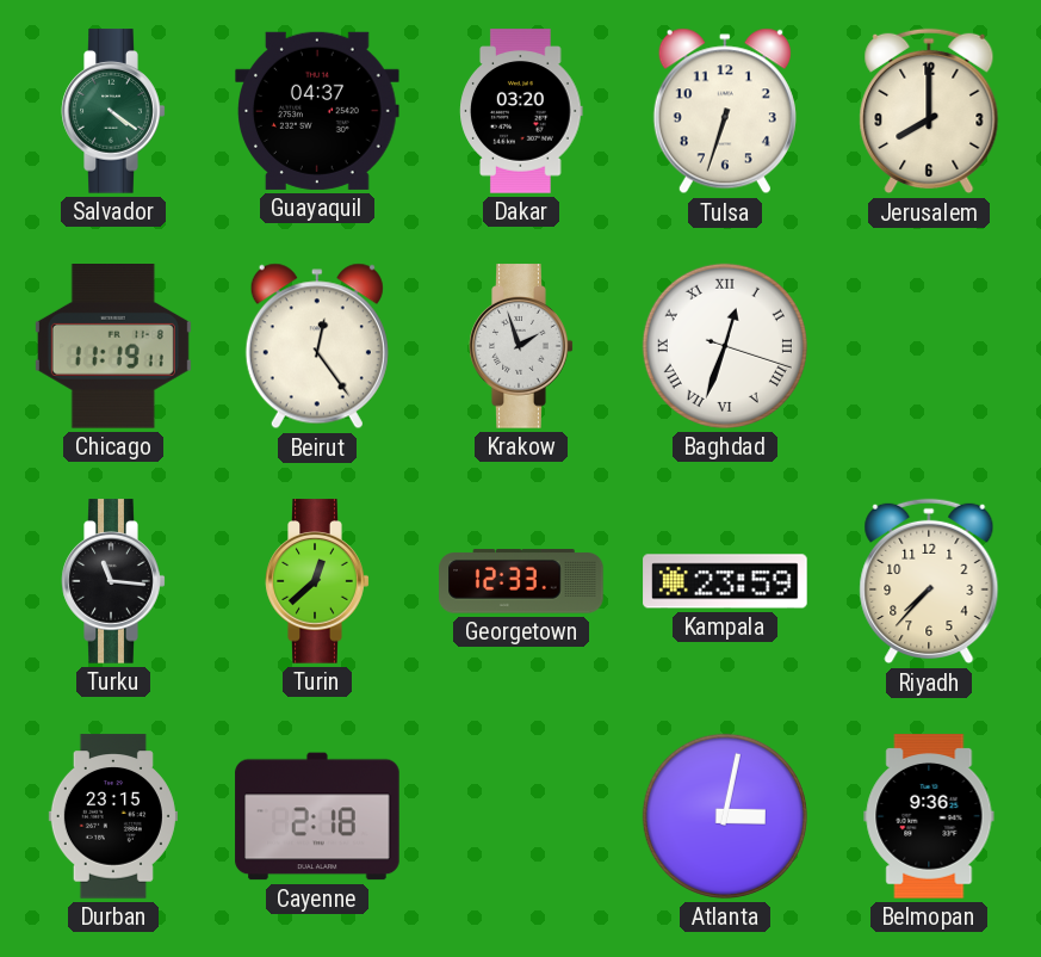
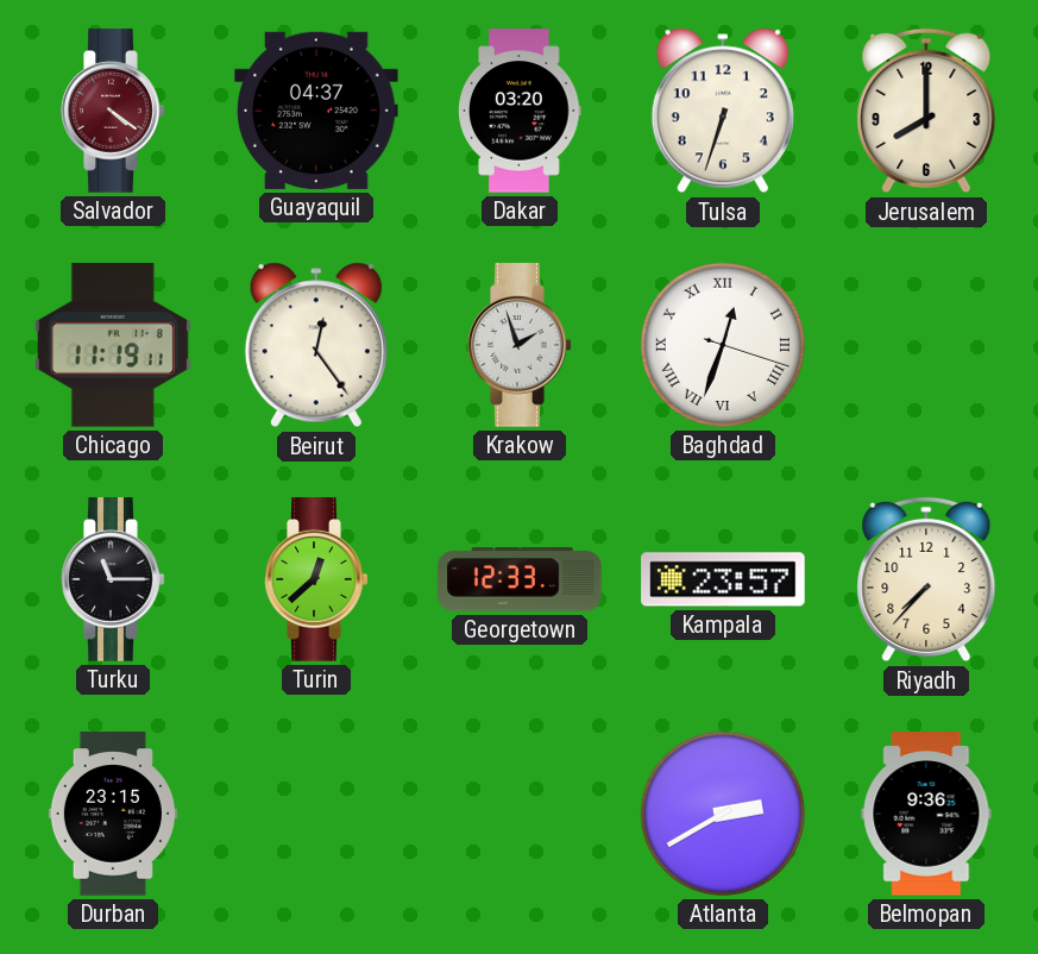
Salvador dial: green -> burgundy (113, 111)
Turku: 11:16 -> 11:15 (113, 579)
Kampala: 23:59 -> 23:57 (723, 579)
Cayenne: 2:18 -> none (317, 816)
Atlanta: 3:02 -> 2:40 (723, 814)
